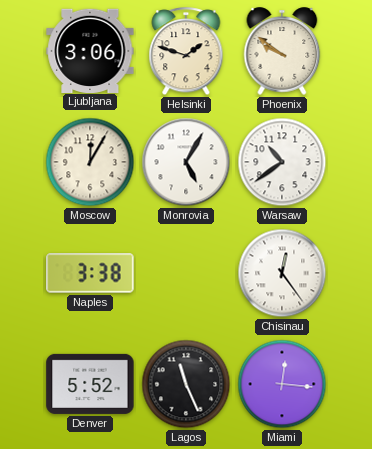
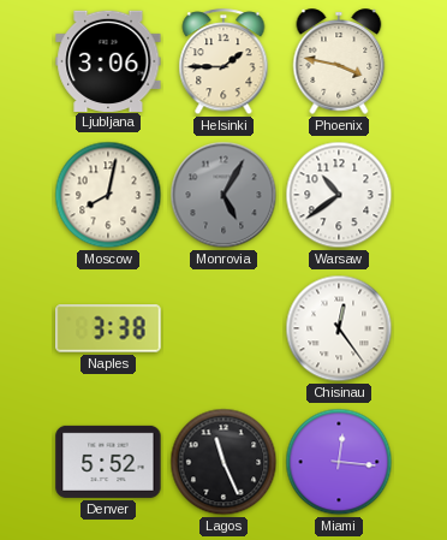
Helsinki: 1:48 -> 1:45 (223, 63)
Phoenix: 9:51 -> 3:47 (339, 61)
Moscow: 12:05 -> 8:02 (108, 195)
Monrovia dial: white -> grey (223, 195)
